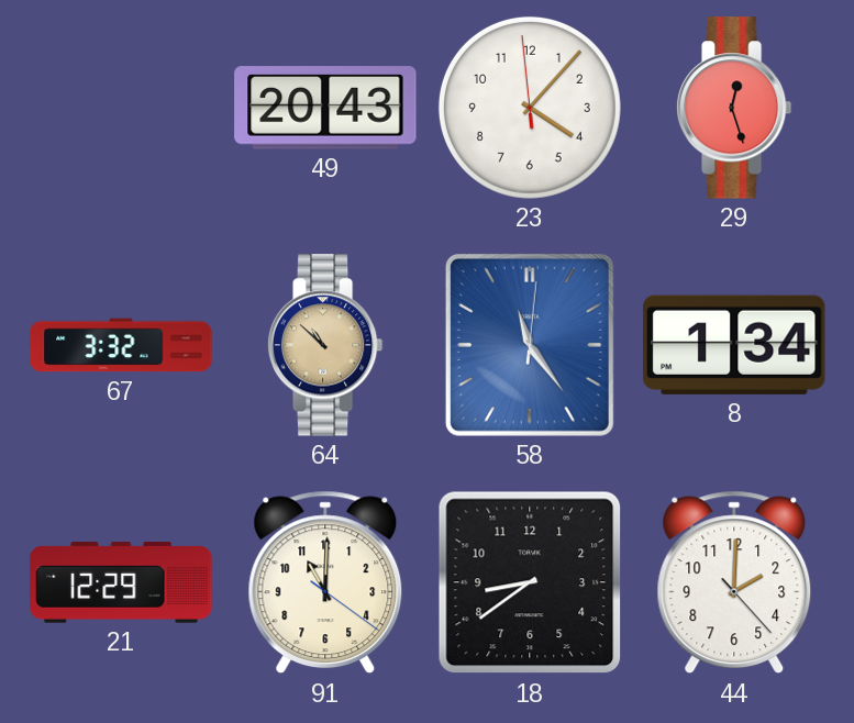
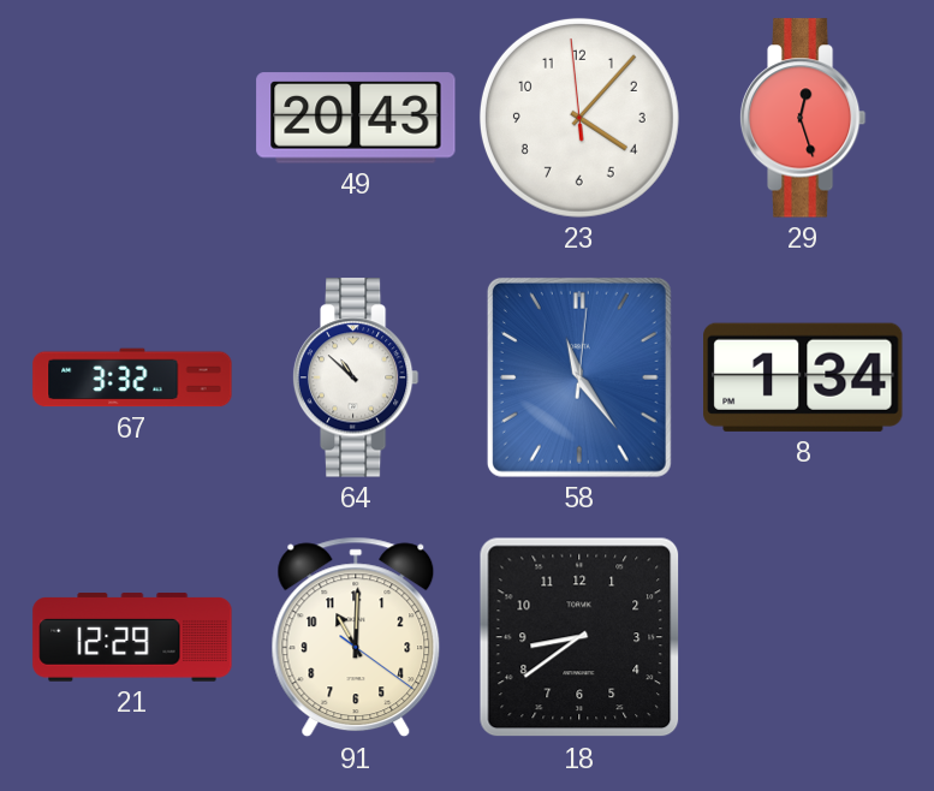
64 dial: champagne -> white (356, 377)
44: 2:00 -> none (734, 582)
